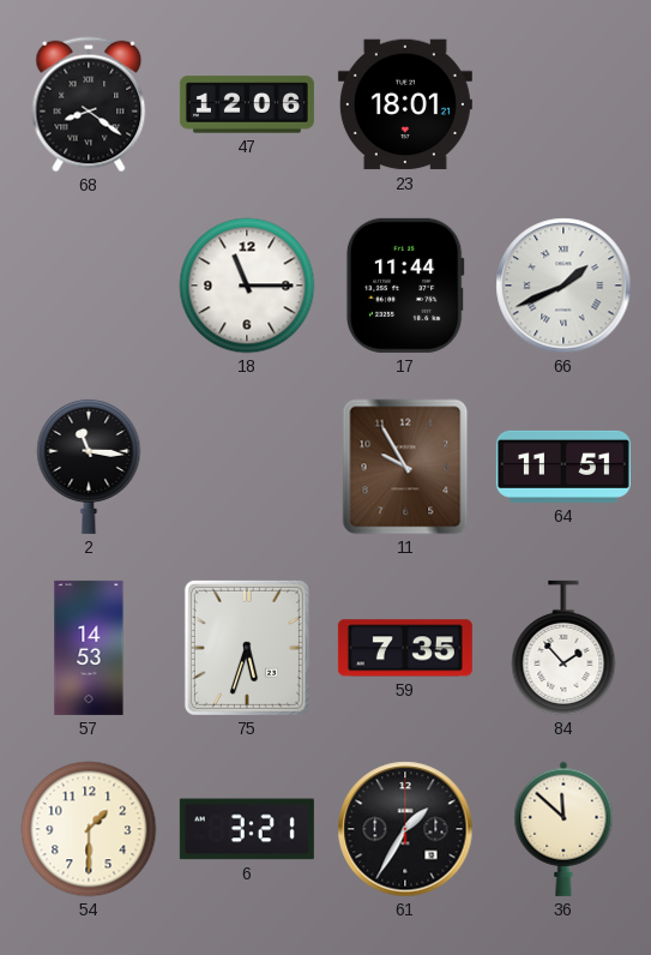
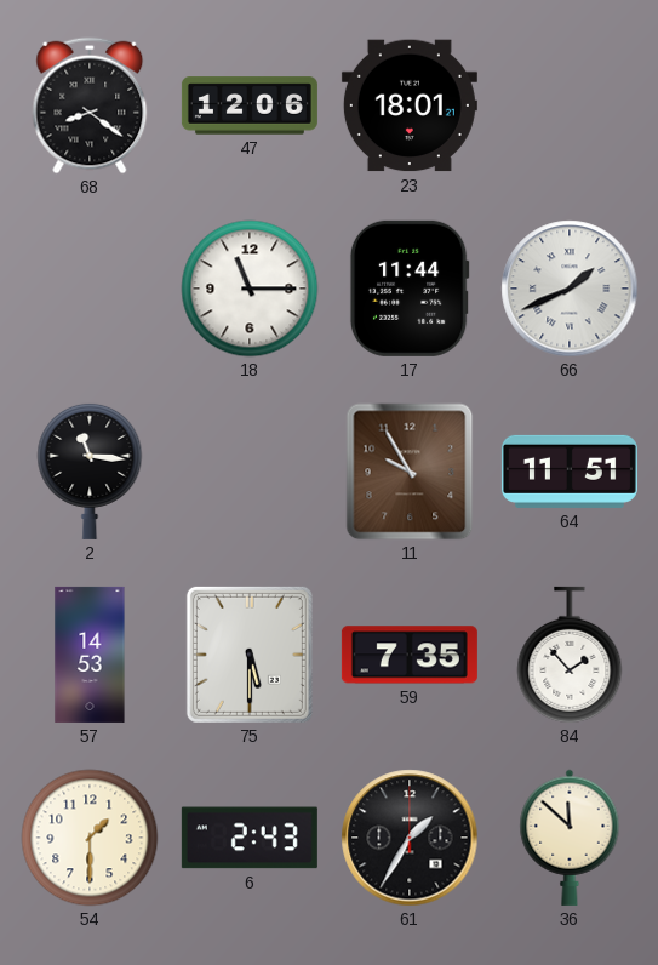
75: 5:33 -> 5:30 (250, 655)
6: 3:21 -> 2:43 (250, 838)
